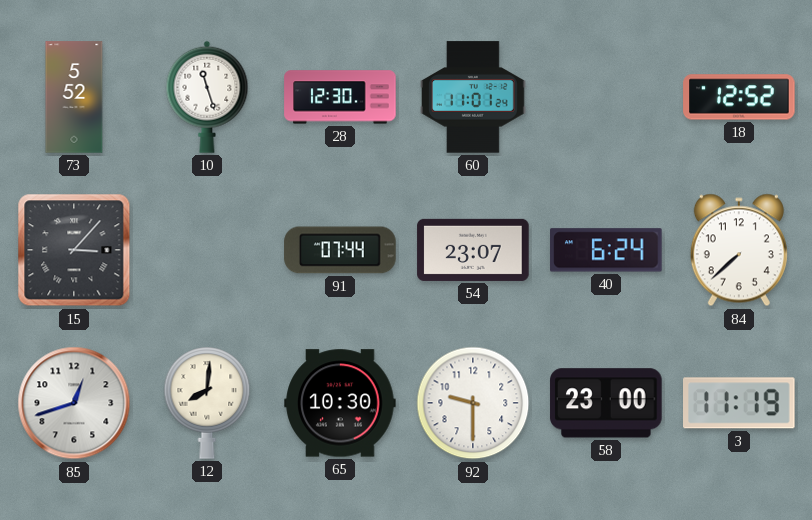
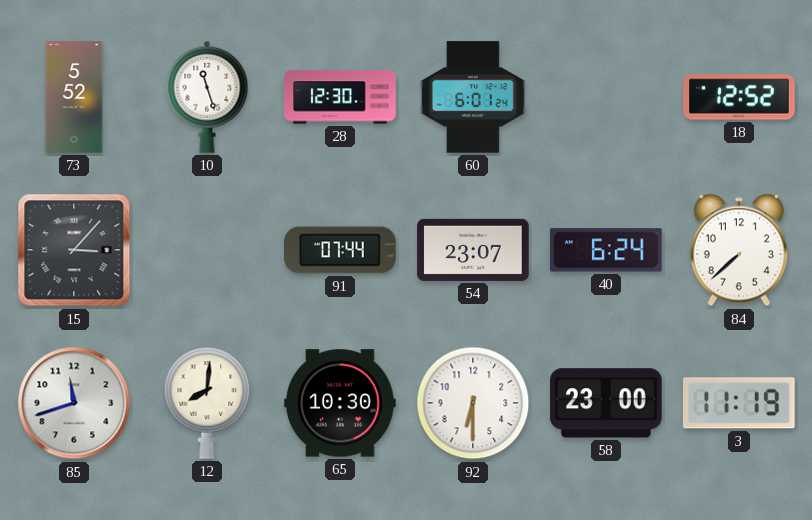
60: 11:01 -> 6:01 (474, 97)
85: 12:42 -> 11:42 (74, 403)
92: 9:30 -> 6:30 (473, 403)
